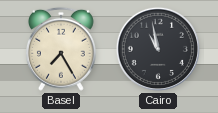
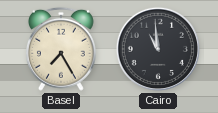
Cairo: 10:58 -> 10:59 (158, 49)
